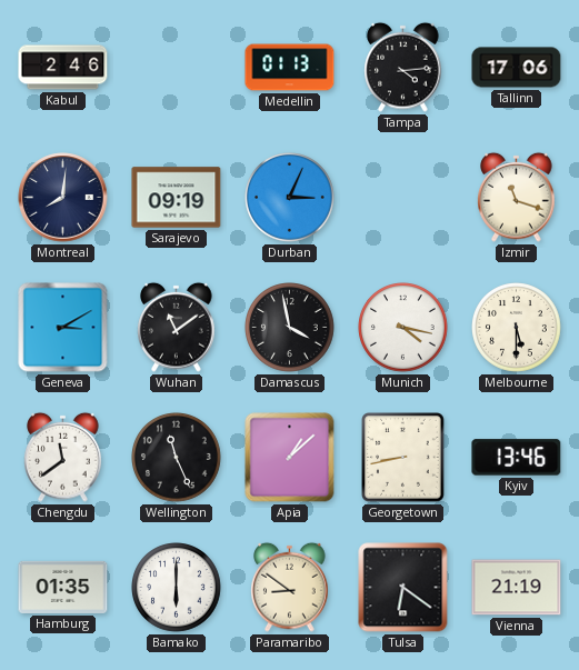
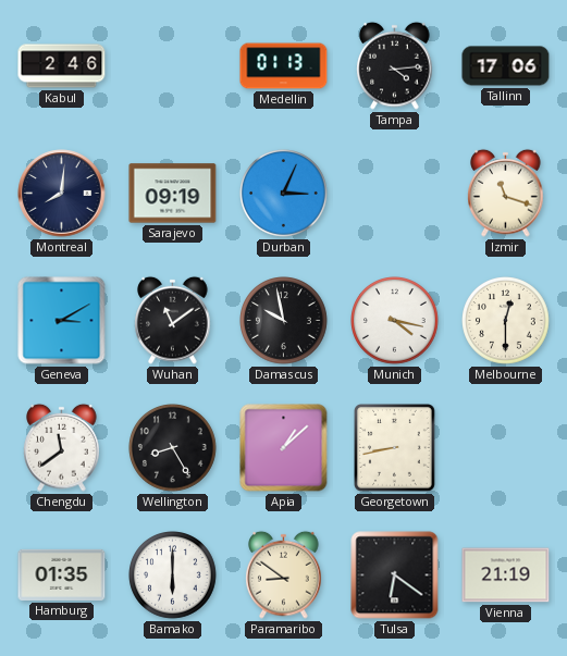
Damascus: 3:58 -> 9:58 (284, 321)
Melbourne: 5:30 -> 12:30 (506, 321)
Wellington: 11:26 -> 8:25 (173, 448)
Kyiv: 13:46 -> none (517, 458)
